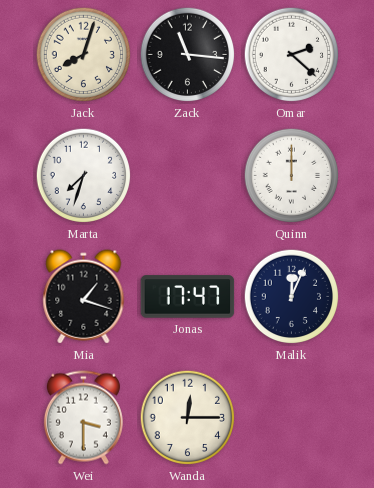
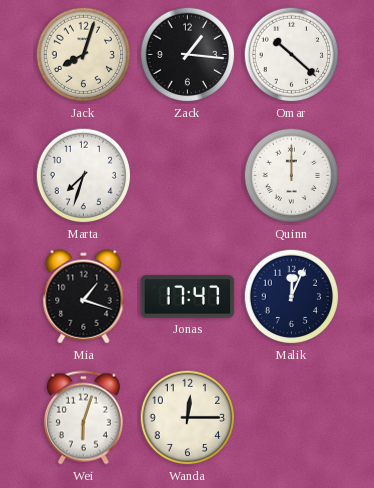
Zack: 11:16 -> 1:16 (188, 55)
Omar: 2:22 -> 10:22 (292, 55)
Wei: 3:30 -> 6:03 (83, 418)
